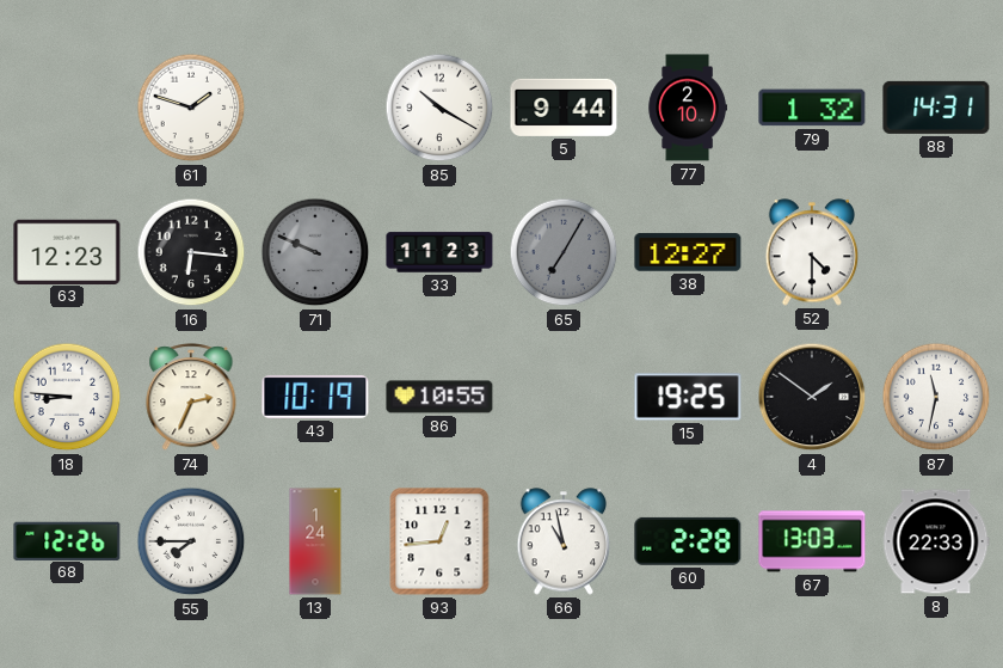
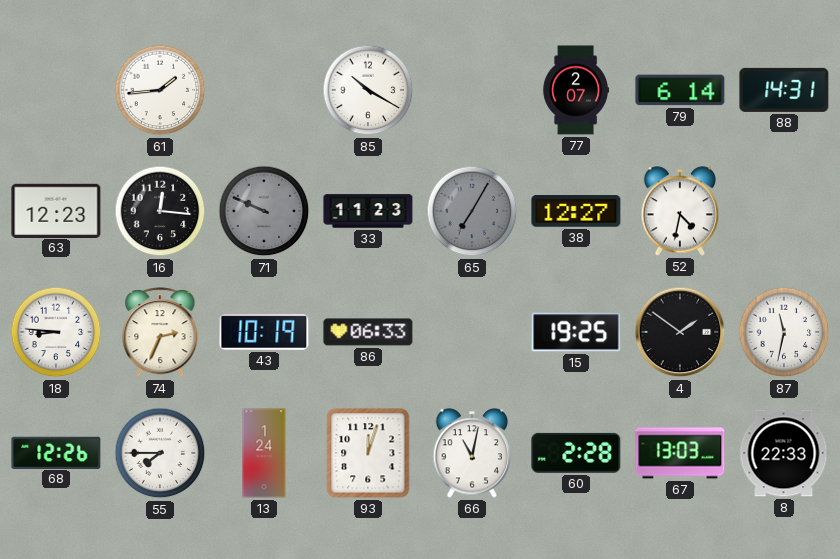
61: 1:48 -> 1:44 (160, 90)
5: 9:44 -> none (564, 108)
77: 2:10 -> 2:07 (575, 90)
79: 1:32 -> 6:14 (680, 90)
16: 6:16 -> 12:16 (160, 211)
52: 4:30 -> 4:32 (680, 211)
86: 10:55 -> 06:33 (368, 332)
93: 12:44 -> 12:03 (368, 453)
66: 10:58 -> 11:02 (472, 453)
